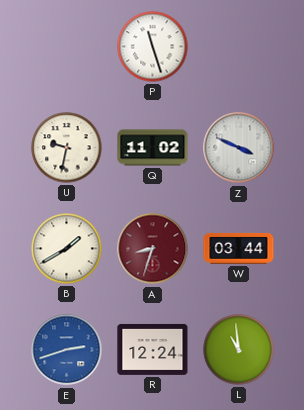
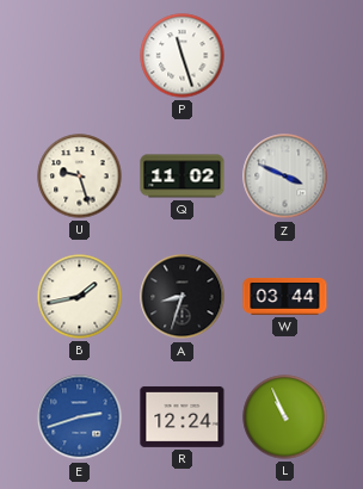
U: 9:32 -> 9:27 (80, 177)
B: 1:40 -> 1:43 (80, 297)
A dial: burgundy -> black (183, 297)
L: 10:59 -> 10:56 (285, 417)
